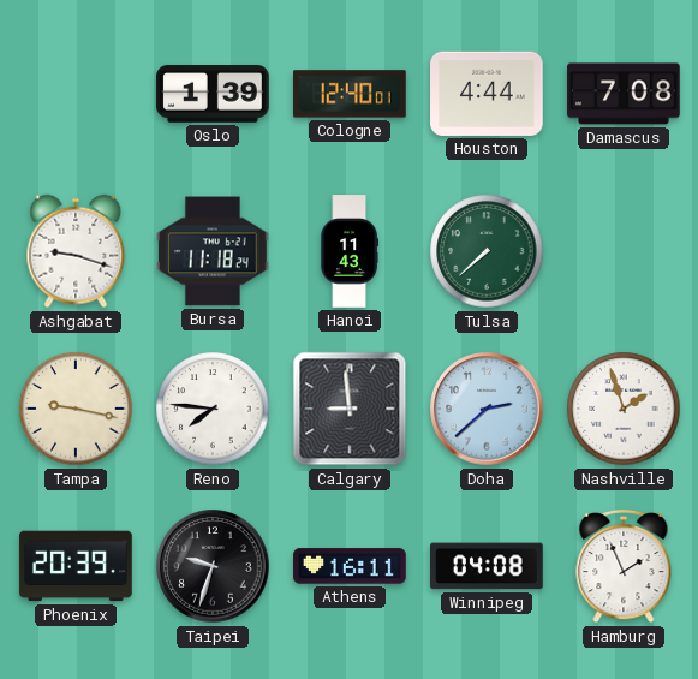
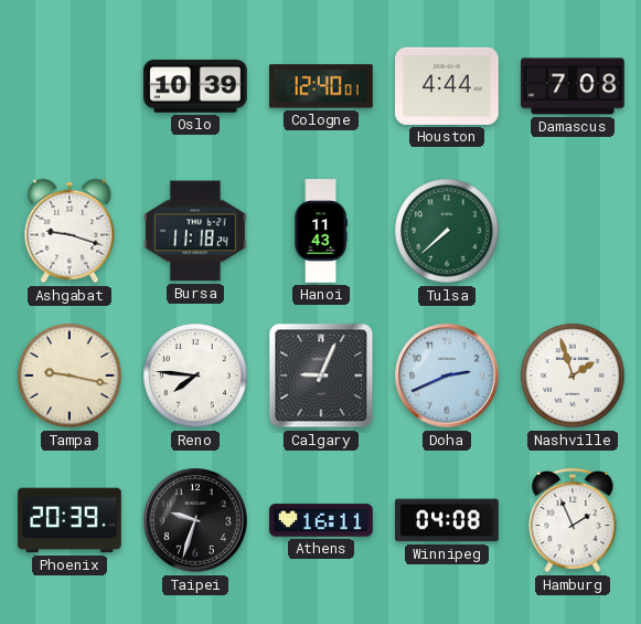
Oslo: 1:39 -> 10:39 (195, 86)
Calgary: 8:59 -> 9:04 (321, 376)
Doha: 2:38 -> 2:41 (447, 376)
